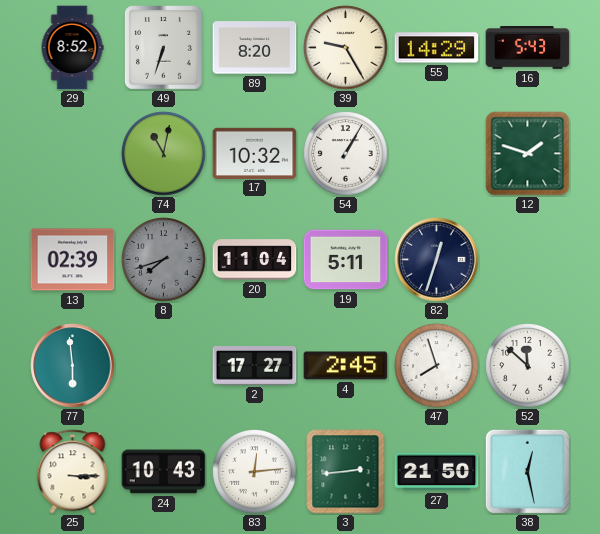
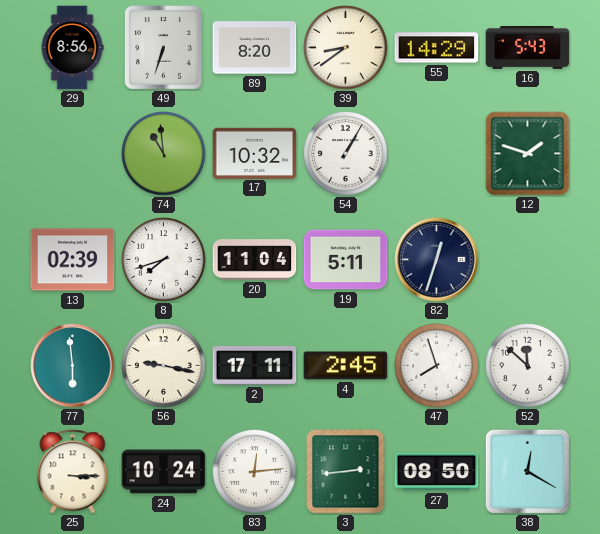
29: 8:52 -> 8:56 (72, 48)
39: 9:25 -> 8:39 (346, 48)
74: 11:02 -> 10:59 (164, 154)
8 dial: grey -> white (164, 260)
56: none -> 9:17 (164, 366)
2: 17:27 -> 17:11 (255, 366)
24: 10:43 -> 10:24 (164, 472)
27: 21:50 -> 08:50 (437, 472)
38: 12:28 -> 12:20 (527, 471)
